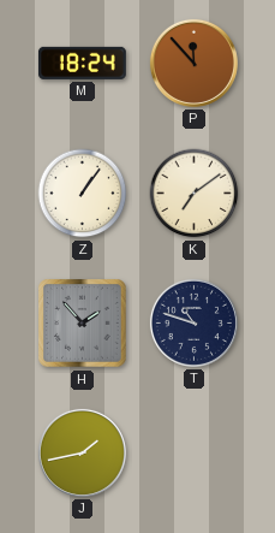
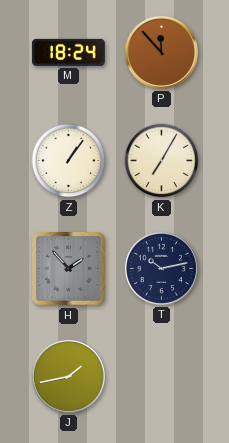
K: 7:09 -> 7:05 (162, 161)
T: 10:48 -> 10:13 (161, 268)
